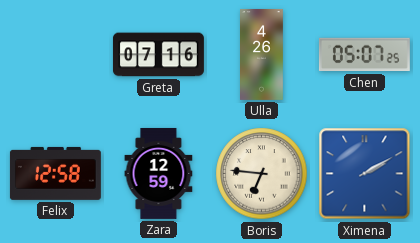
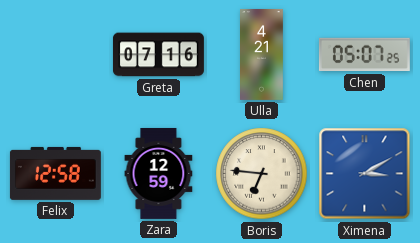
Ulla: 4:26 -> 4:21 (262, 54)
Ximena: 2:10 -> 3:10 (365, 174)
